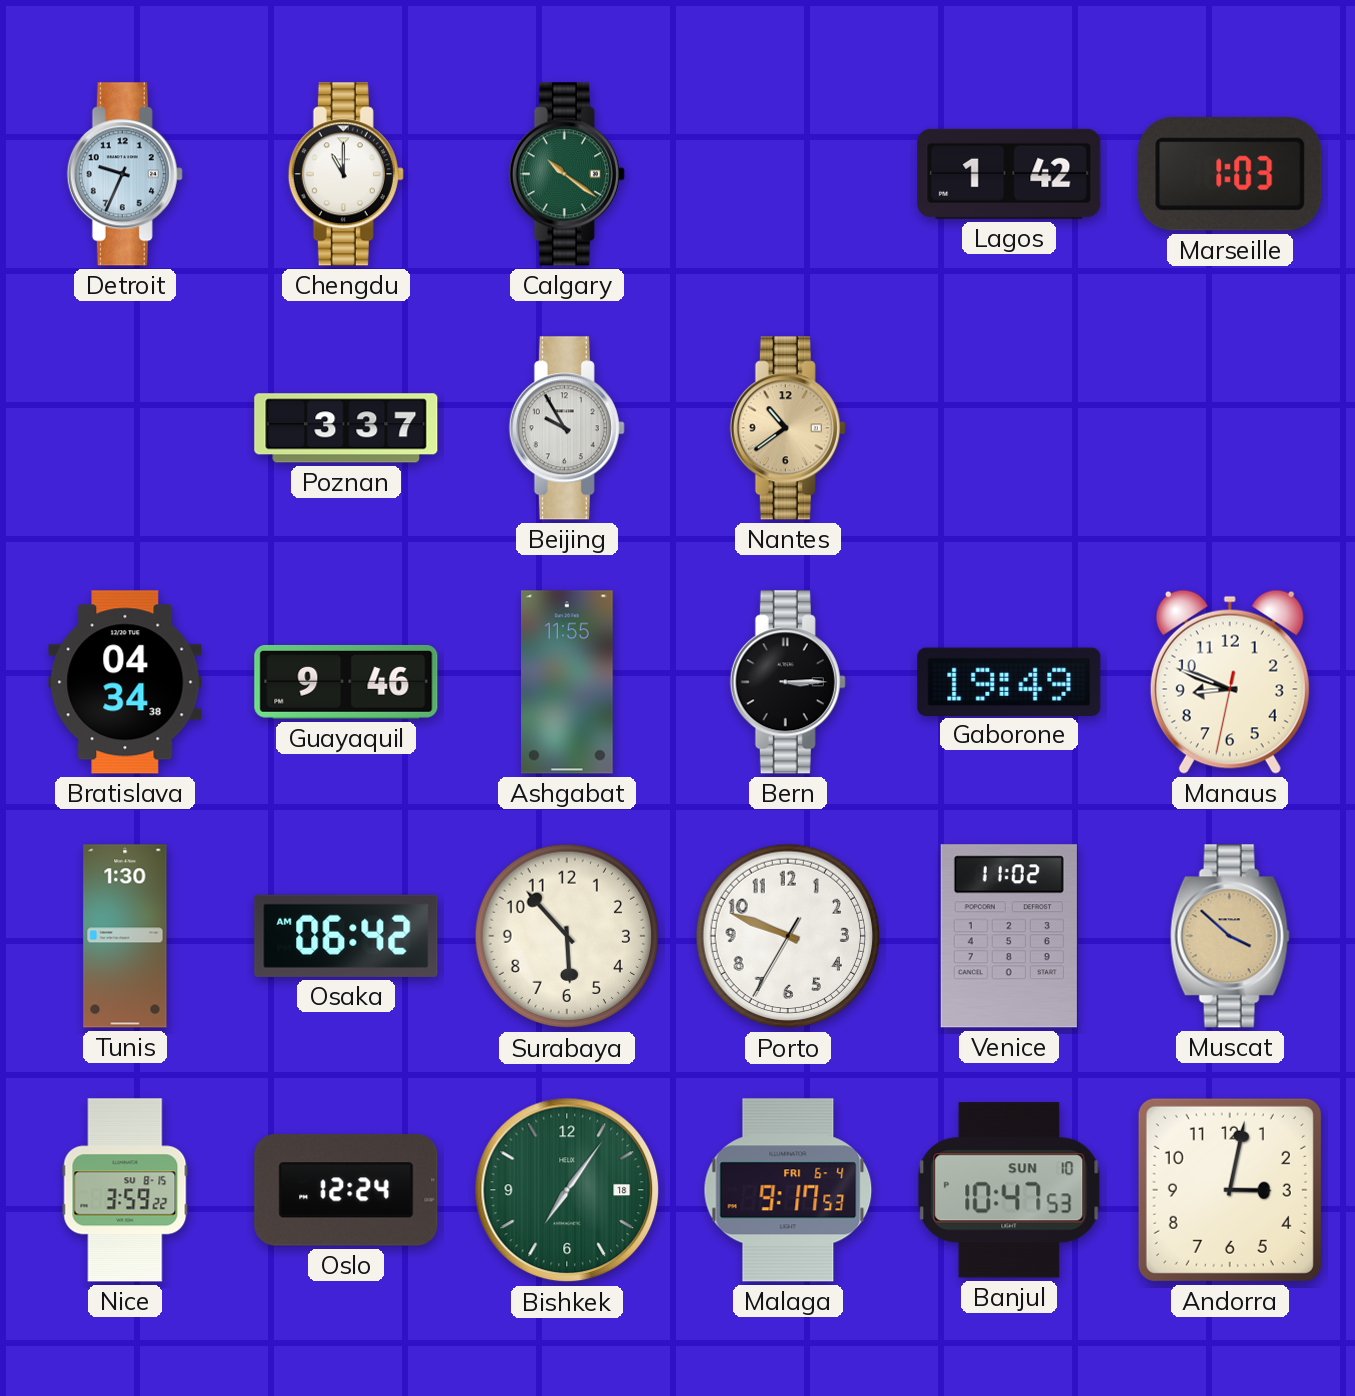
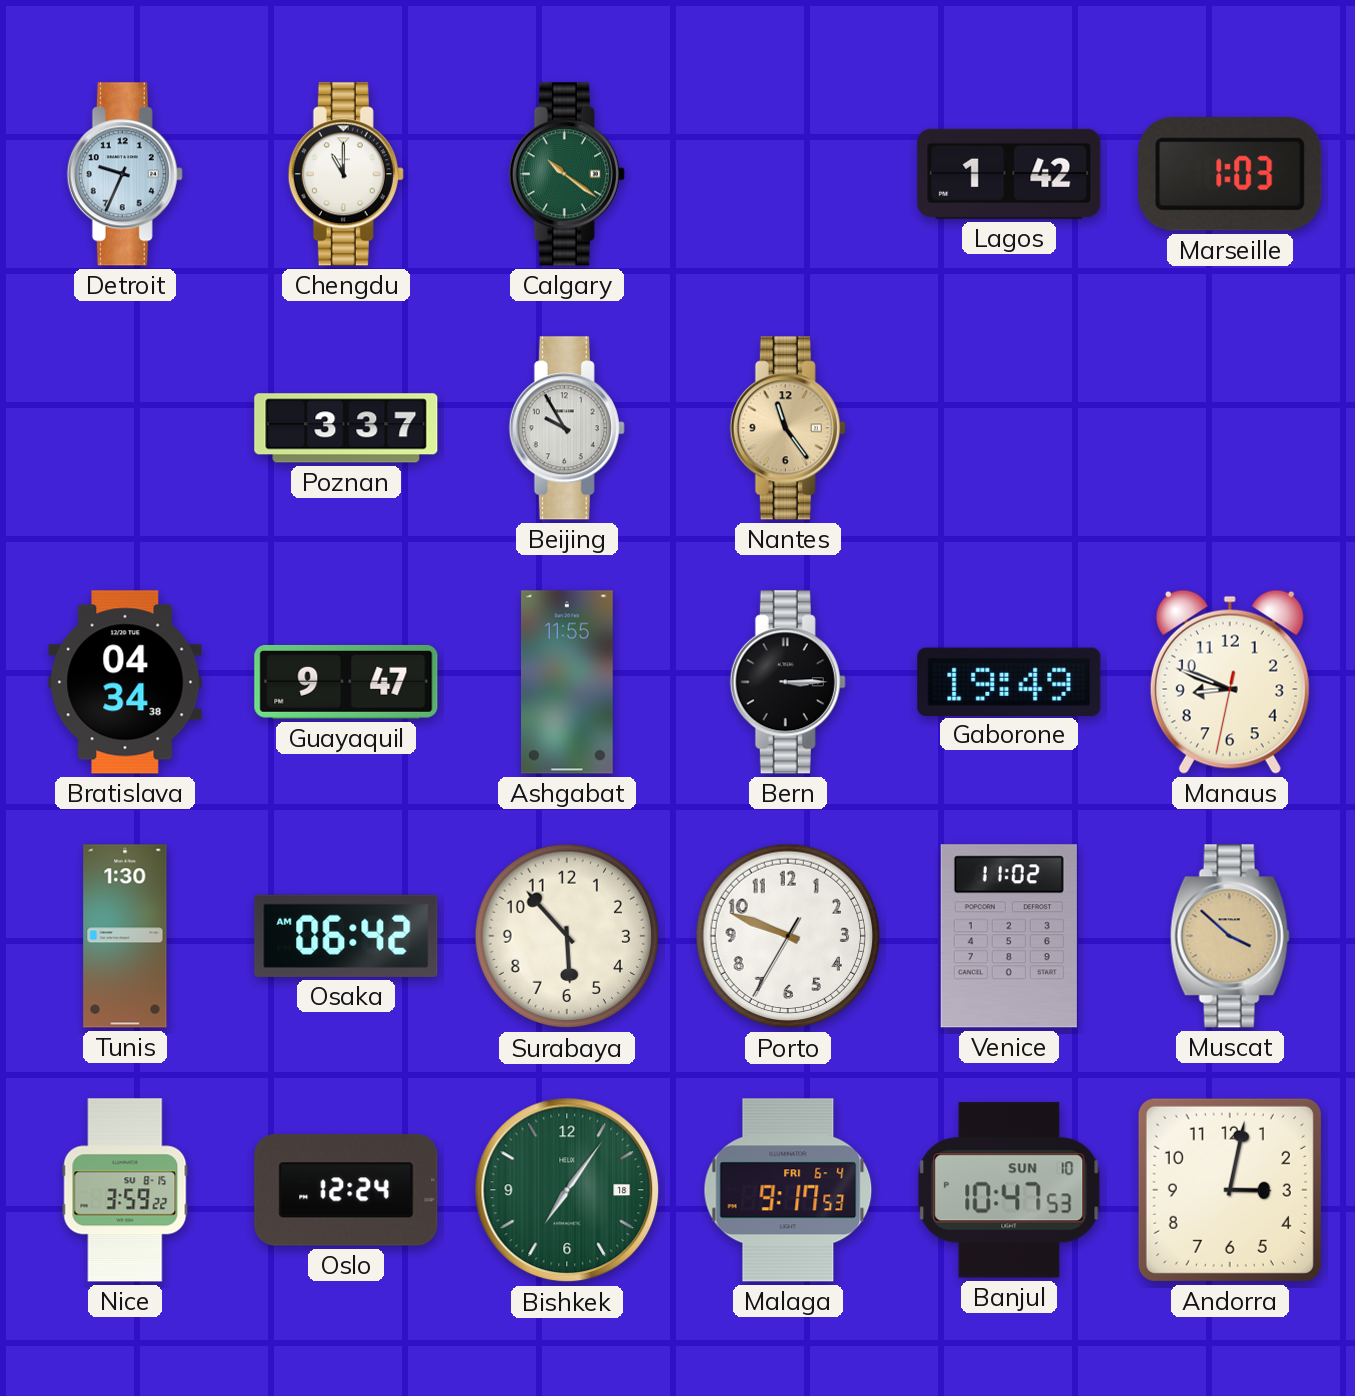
Nantes: 10:39 -> 11:24 (788, 428)
Guayaquil: 9:46 -> 9:47 (346, 682)
